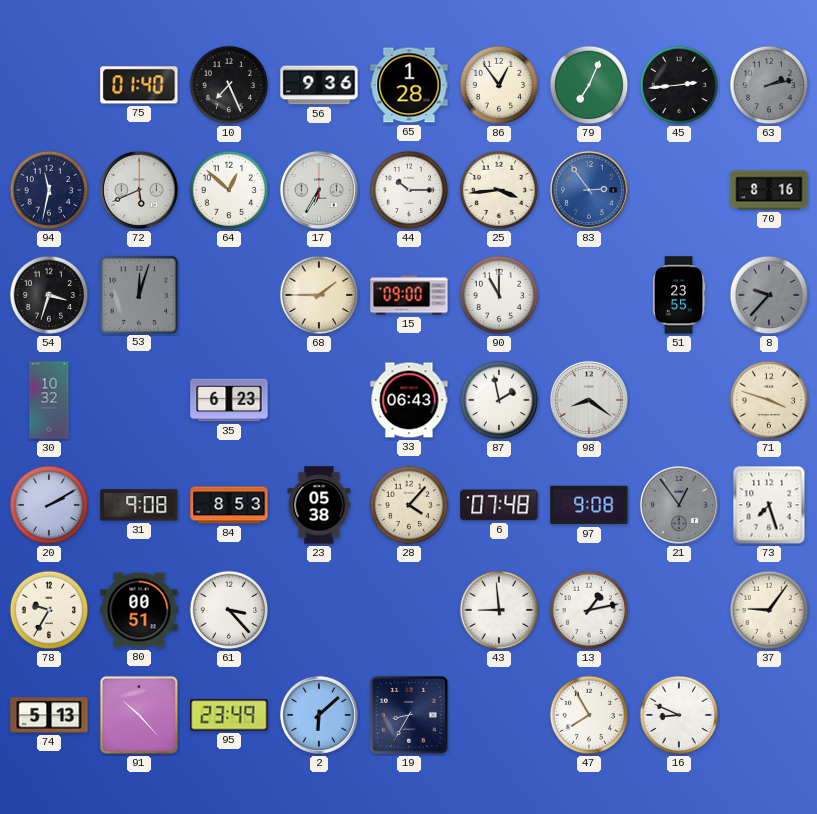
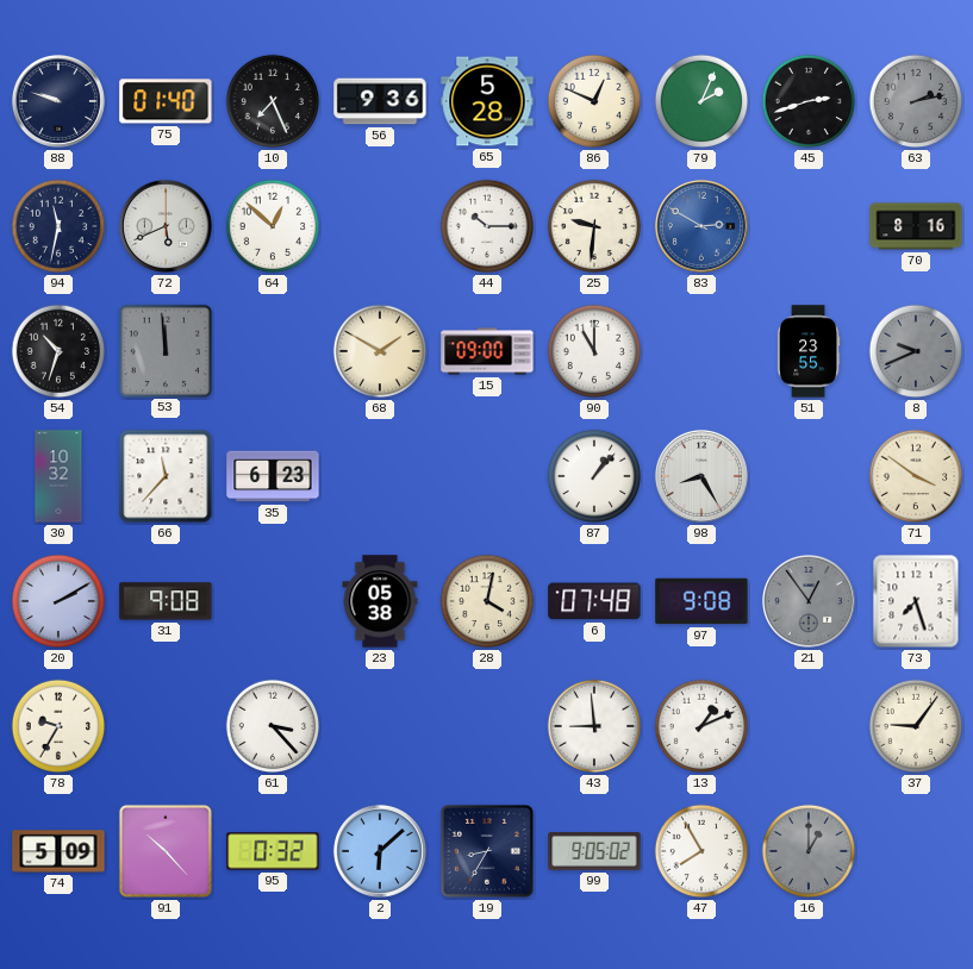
88: none -> 9:48 (58, 101)
65: 1:28 -> 5:28 (487, 101)
86: 12:54 -> 12:49 (594, 101)
79: 7:04 -> 2:04 (701, 101)
45: 2:44 -> 2:42 (809, 101)
17: 6:35 -> none (319, 190)
25: 3:44 -> 9:31 (594, 226)
83: 2:54 -> 2:50 (701, 226)
54: 3:33 -> 10:33 (58, 351)
53: 12:03 -> 11:59 (164, 350)
68: 1:45 -> 1:50 (380, 351)
8: 9:37 -> 9:41 (916, 351)
66: none -> 11:37 (166, 476)
33: 06:43 -> none (409, 400)
87: 1:58 -> 1:07 (594, 476)
98: 8:21 -> 8:25 (701, 476)
71: 3:48 -> 3:51 (916, 476)
84: 8:53 -> none (229, 505)
28: 4:07 -> 4:02 (487, 601)
80: 00:51 -> none (139, 610)
13: 1:13 -> 1:11 (701, 726)
74: 5:13 -> 5:09 (58, 851)
95: 23:49 -> 0:32 (273, 851)
99: none -> 9:05 (594, 852)
16: 8:49 -> 1:00 (809, 851)
16 dial: white -> grey (809, 851)
